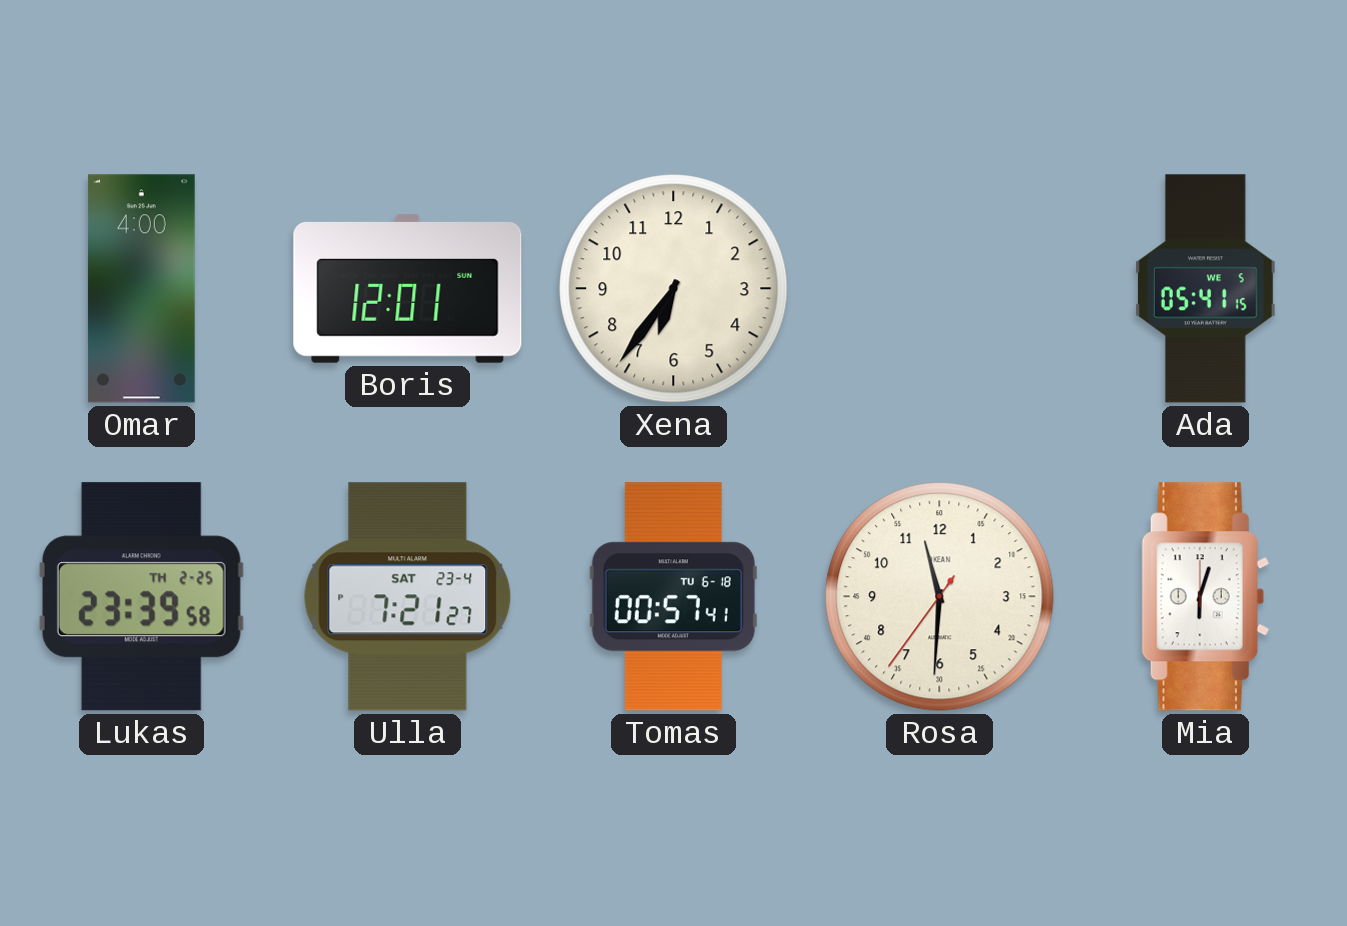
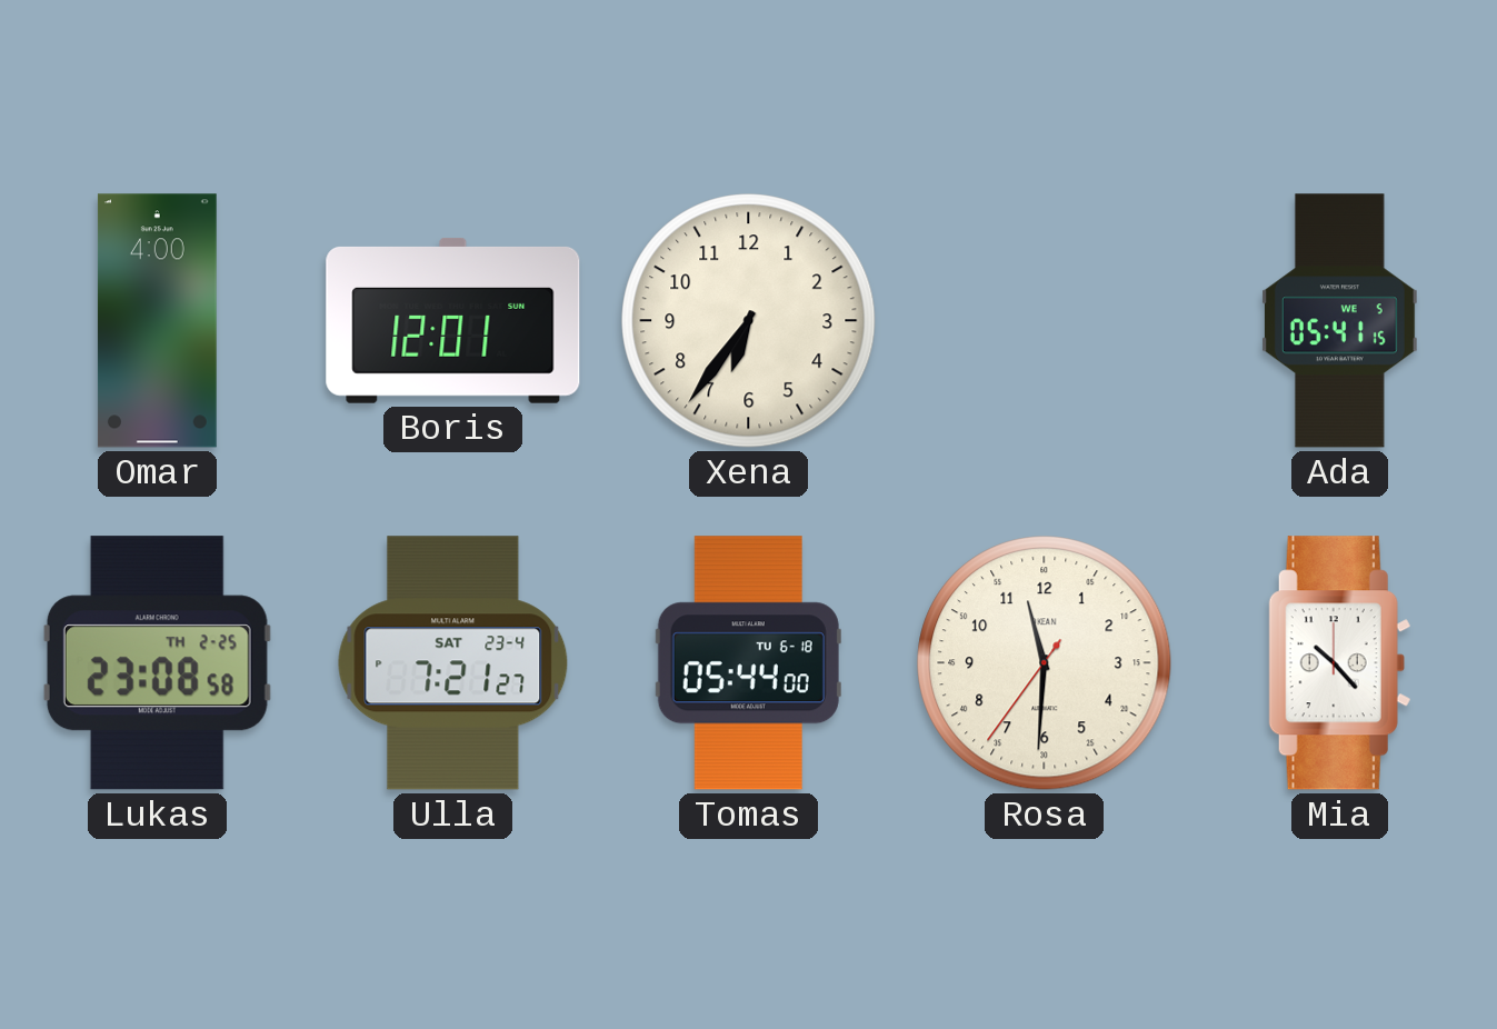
Lukas: 23:39 -> 23:08 (157, 663)
Tomas: 00:57 -> 05:44 (748, 663)
Mia: 6:03 -> 10:23 (1340, 663)
